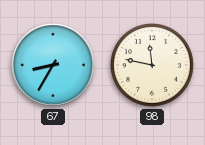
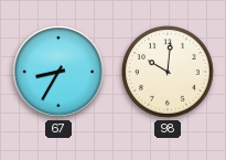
98: 11:47 -> 10:01 (169, 73)
